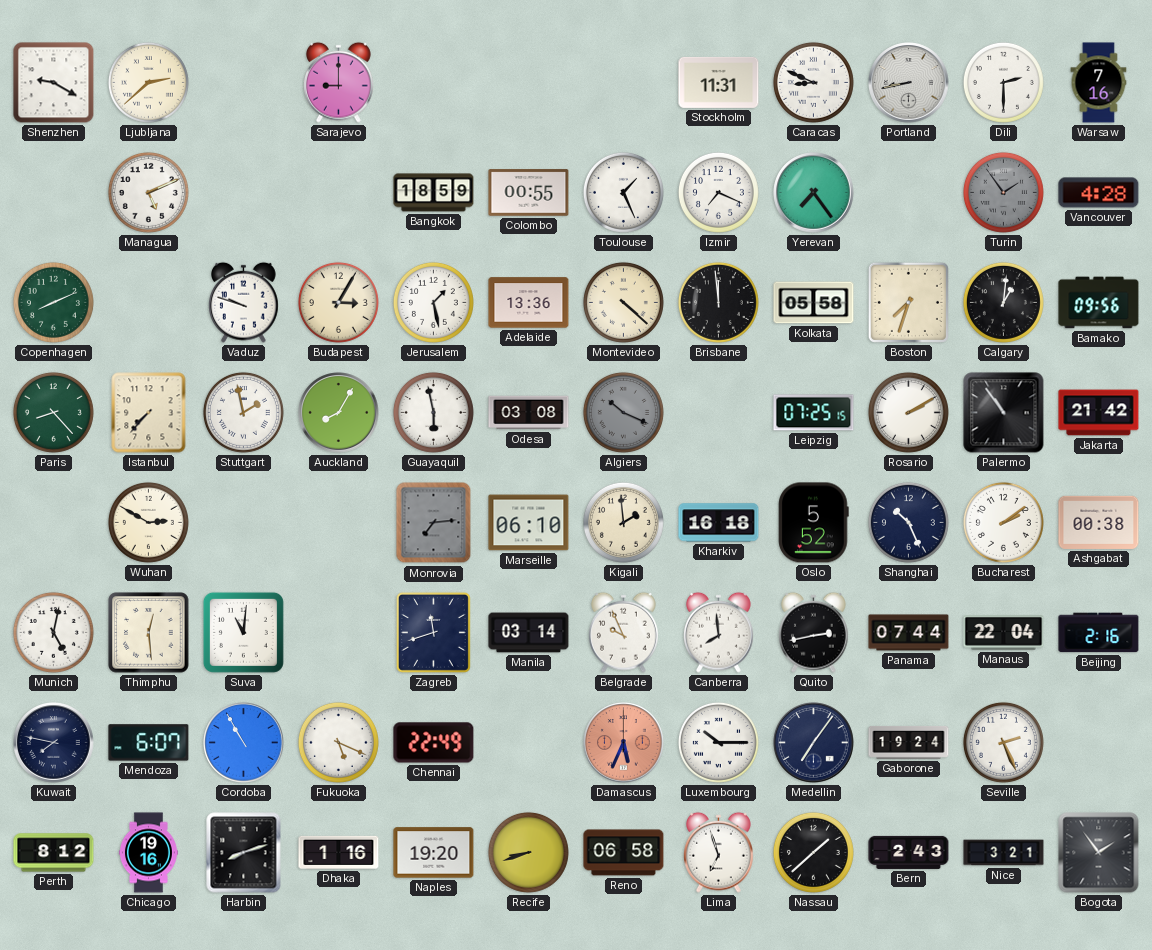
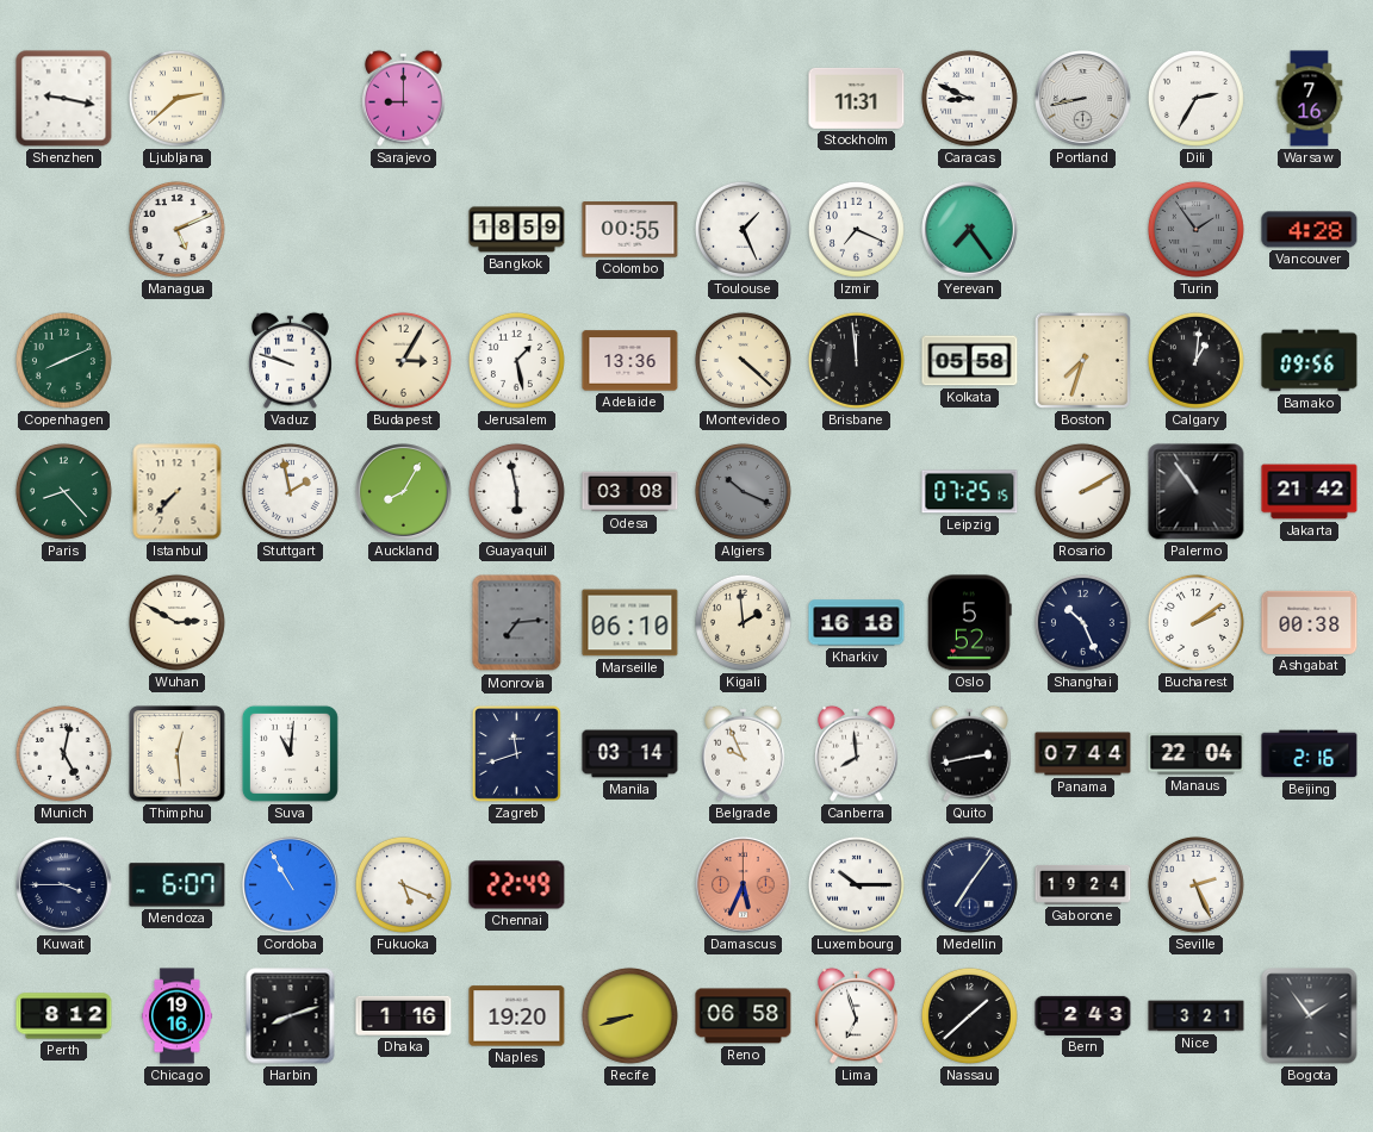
Shenzhen: 9:20 -> 9:17 (64, 99)
Dili: 2:30 -> 2:35 (1195, 98)
Kuwait: 7:47 -> 3:45 (64, 885)
